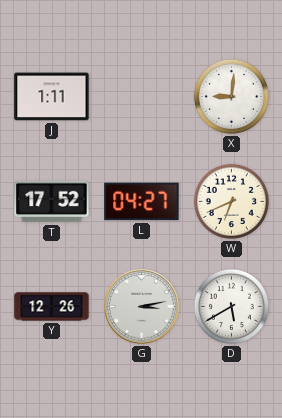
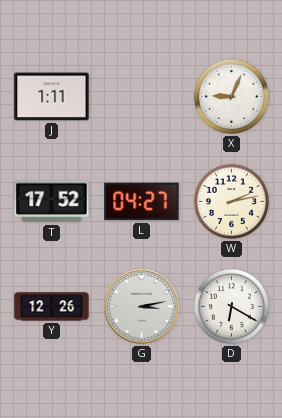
X: 9:01 -> 9:04 (231, 96)
W: 6:41 -> 2:13 (231, 201)
D: 5:40 -> 6:20 (231, 306)
